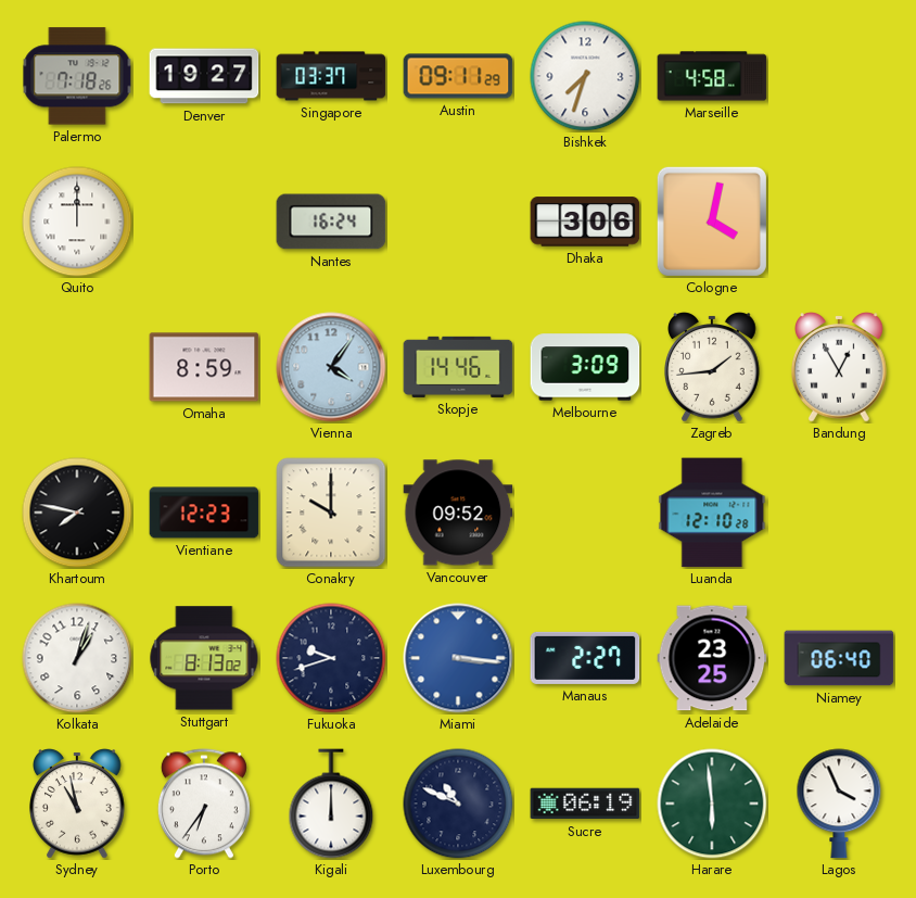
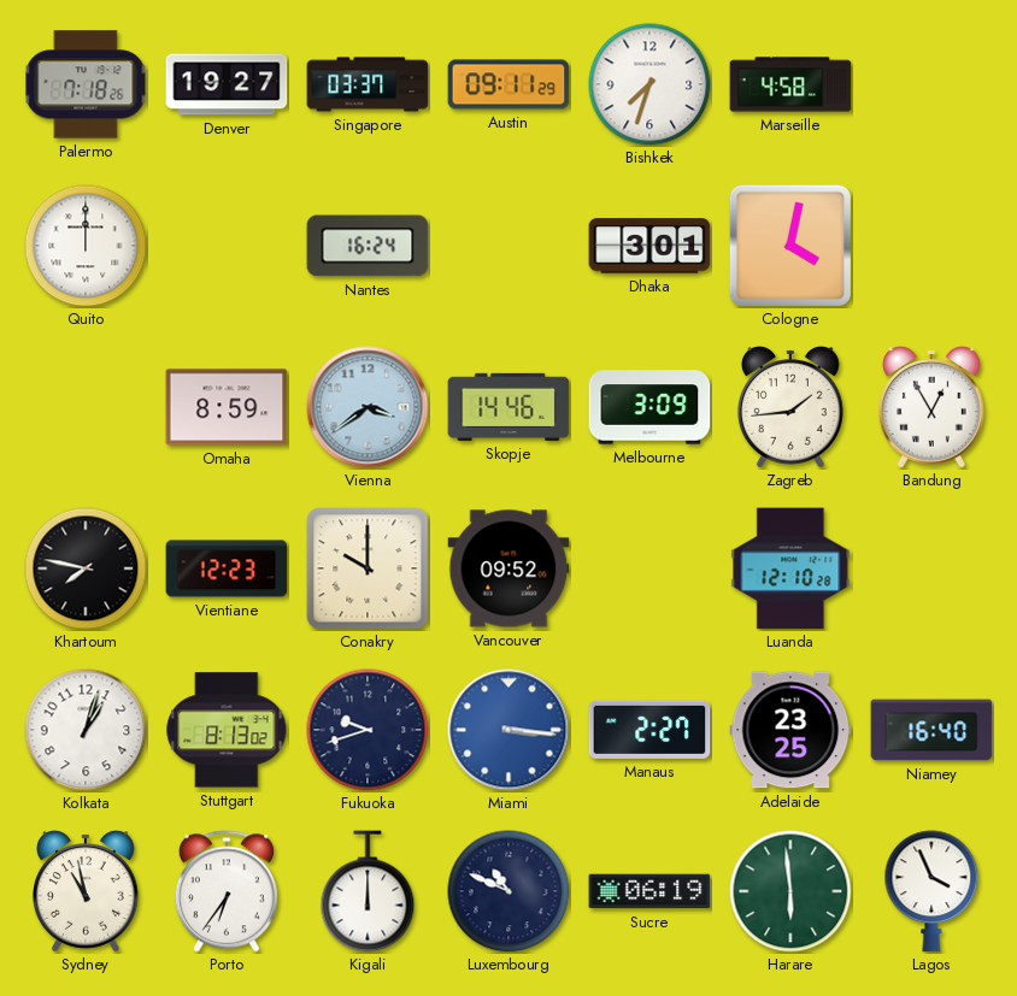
Dhaka: 3:06 -> 3:01 (649, 246)
Vienna: 4:06 -> 3:39 (368, 407)
Niamey: 06:40 -> 16:40 (931, 730)
